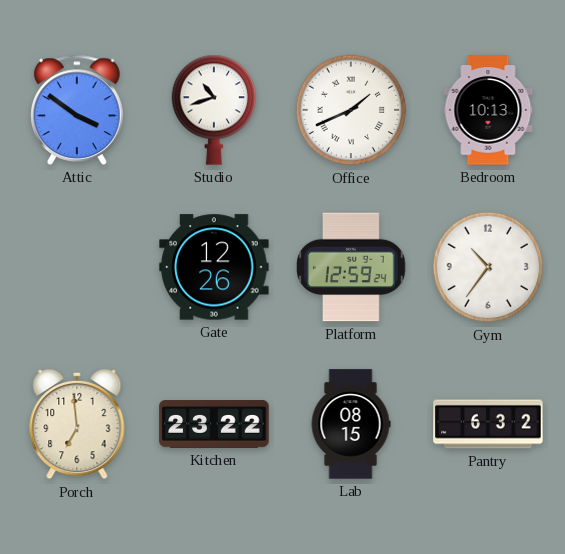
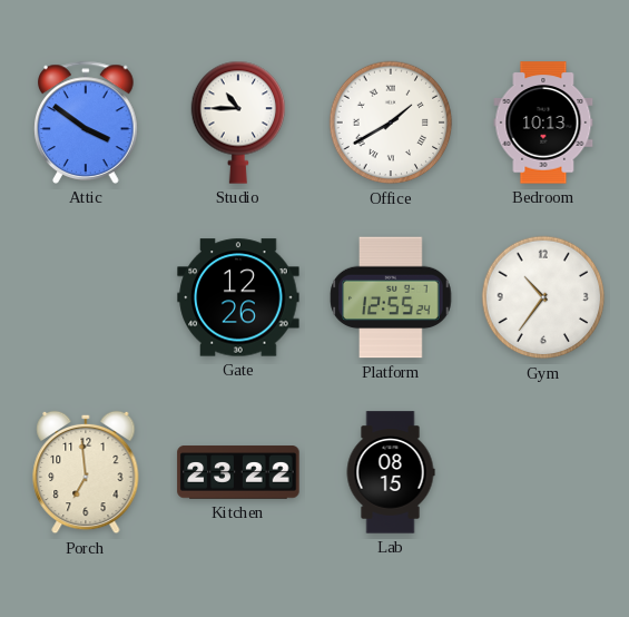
Studio: 10:42 -> 10:45 (238, 123)
Office: 1:41 -> 1:40 (391, 123)
Platform: 12:59 -> 12:55 (391, 297)
Pantry: 6:32 -> none (488, 424)
